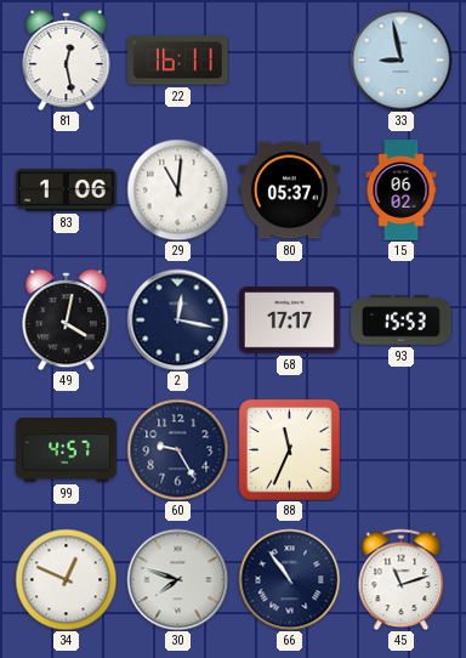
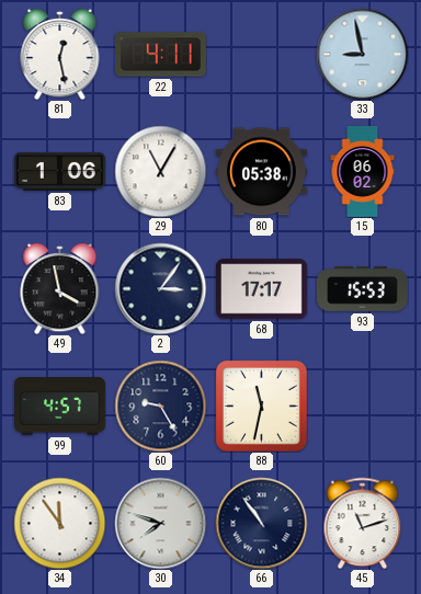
22: 16:11 -> 4:11 (161, 55)
29: 11:01 -> 11:05 (160, 171)
80: 05:37 -> 05:38 (262, 172)
49: 4:02 -> 3:58 (60, 288)
2: 12:17 -> 3:06 (160, 288)
88: 11:34 -> 11:32 (262, 407)
34: 12:49 -> 11:54 (59, 523)
